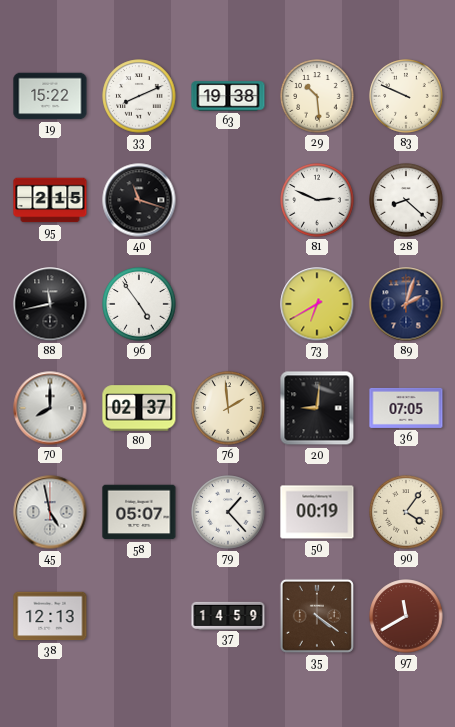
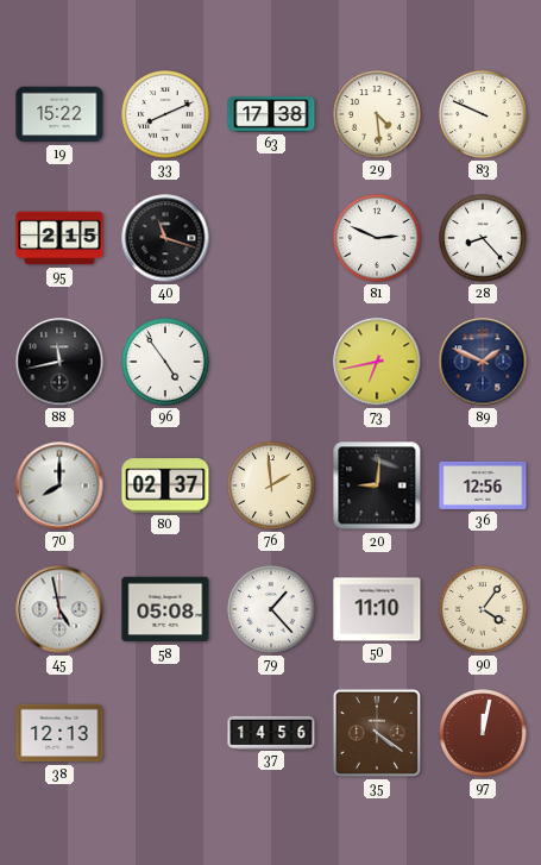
63: 19:38 -> 17:38 (271, 114)
29: 10:29 -> 4:29 (377, 114)
28: 8:22 -> 8:23 (483, 238)
73: 6:40 -> 6:43 (377, 362)
89: 2:03 -> 1:49 (483, 362)
36: 07:05 -> 12:56 (483, 485)
58: 05:07 -> 05:08 (165, 609)
50: 00:19 -> 11:10 (377, 609)
37: 14:59 -> 14:56 (271, 732)
97: 11:40 -> 12:02 (483, 733)
